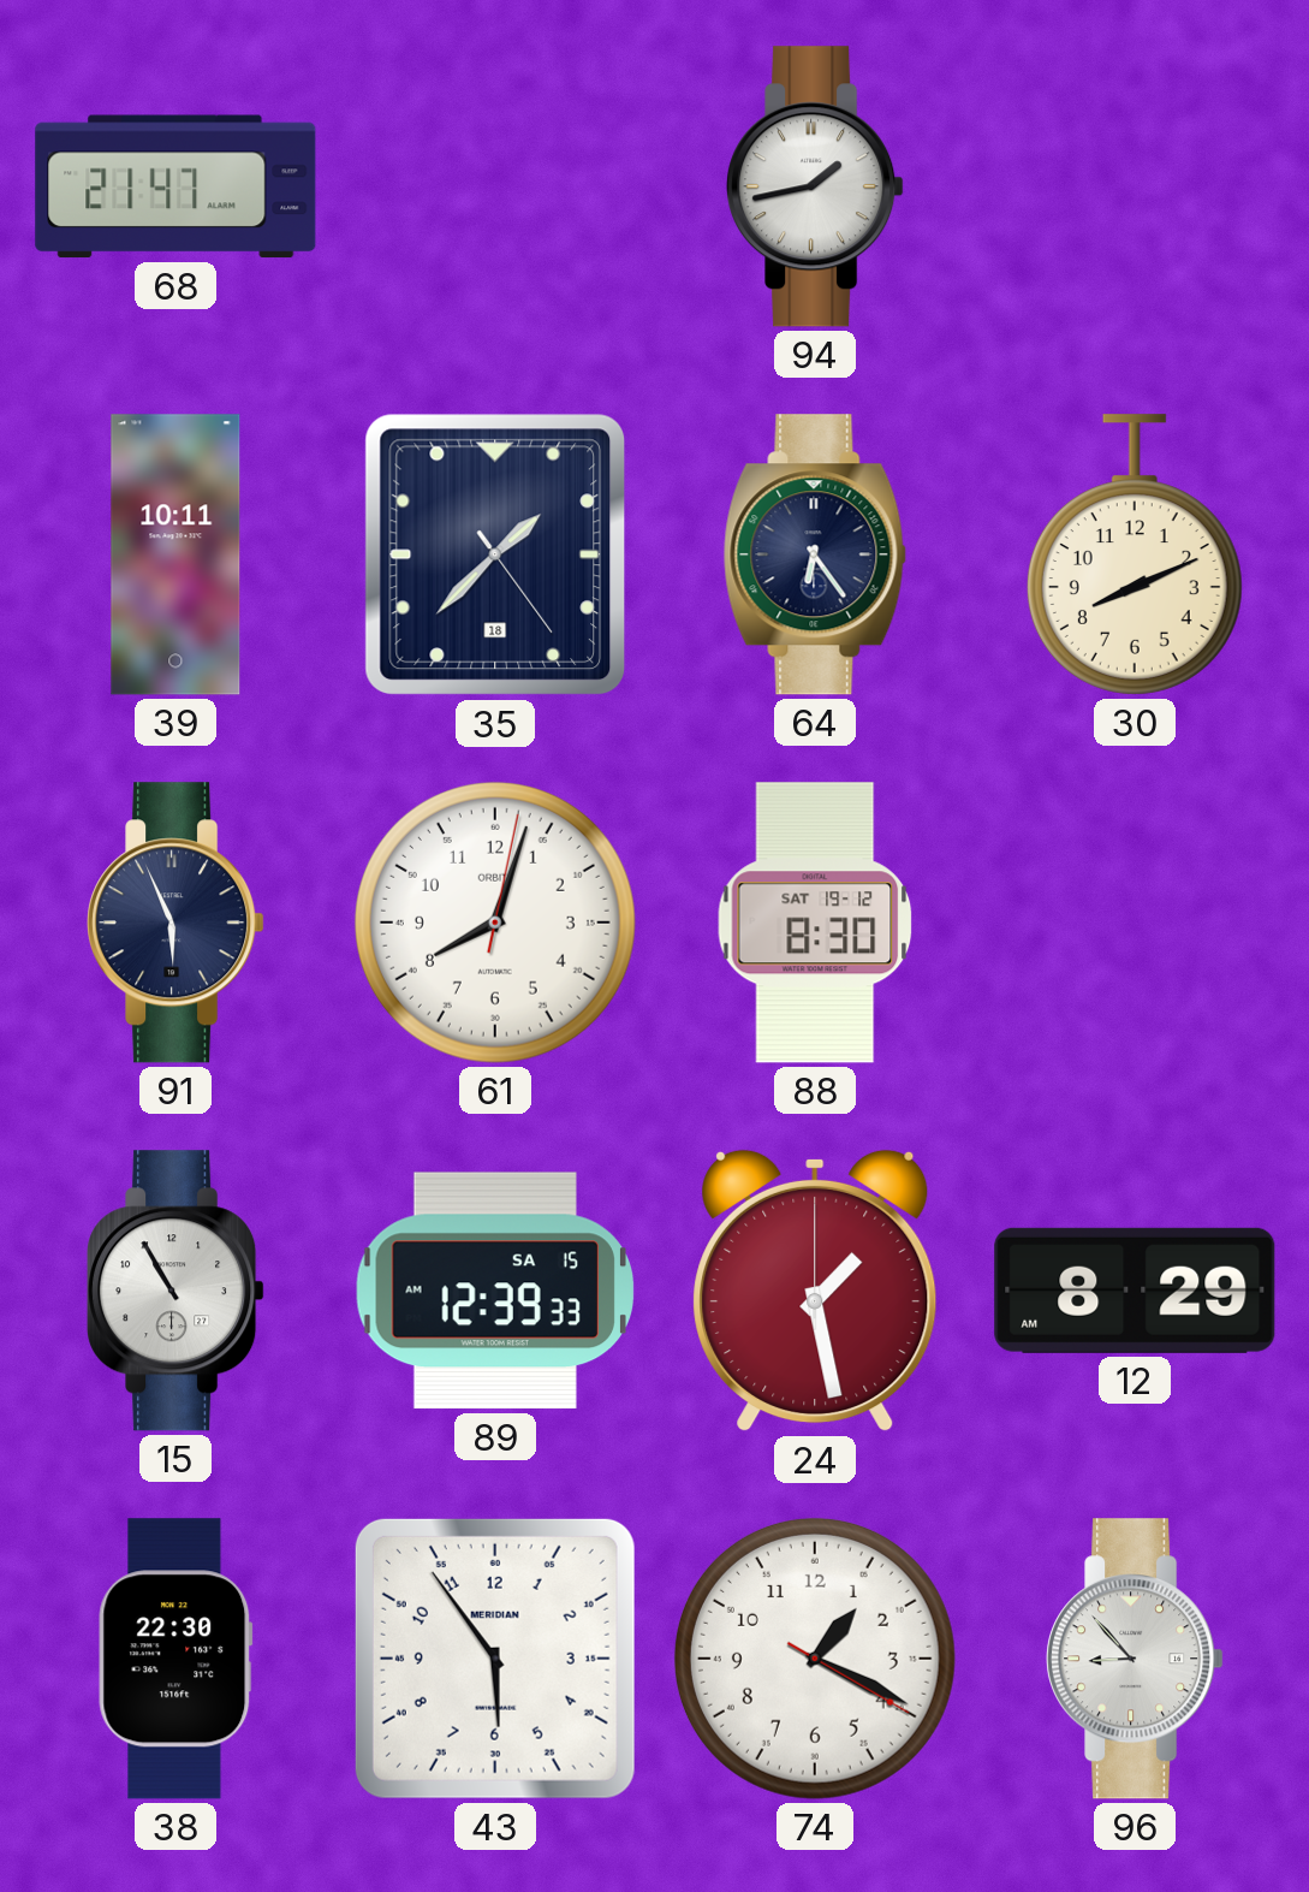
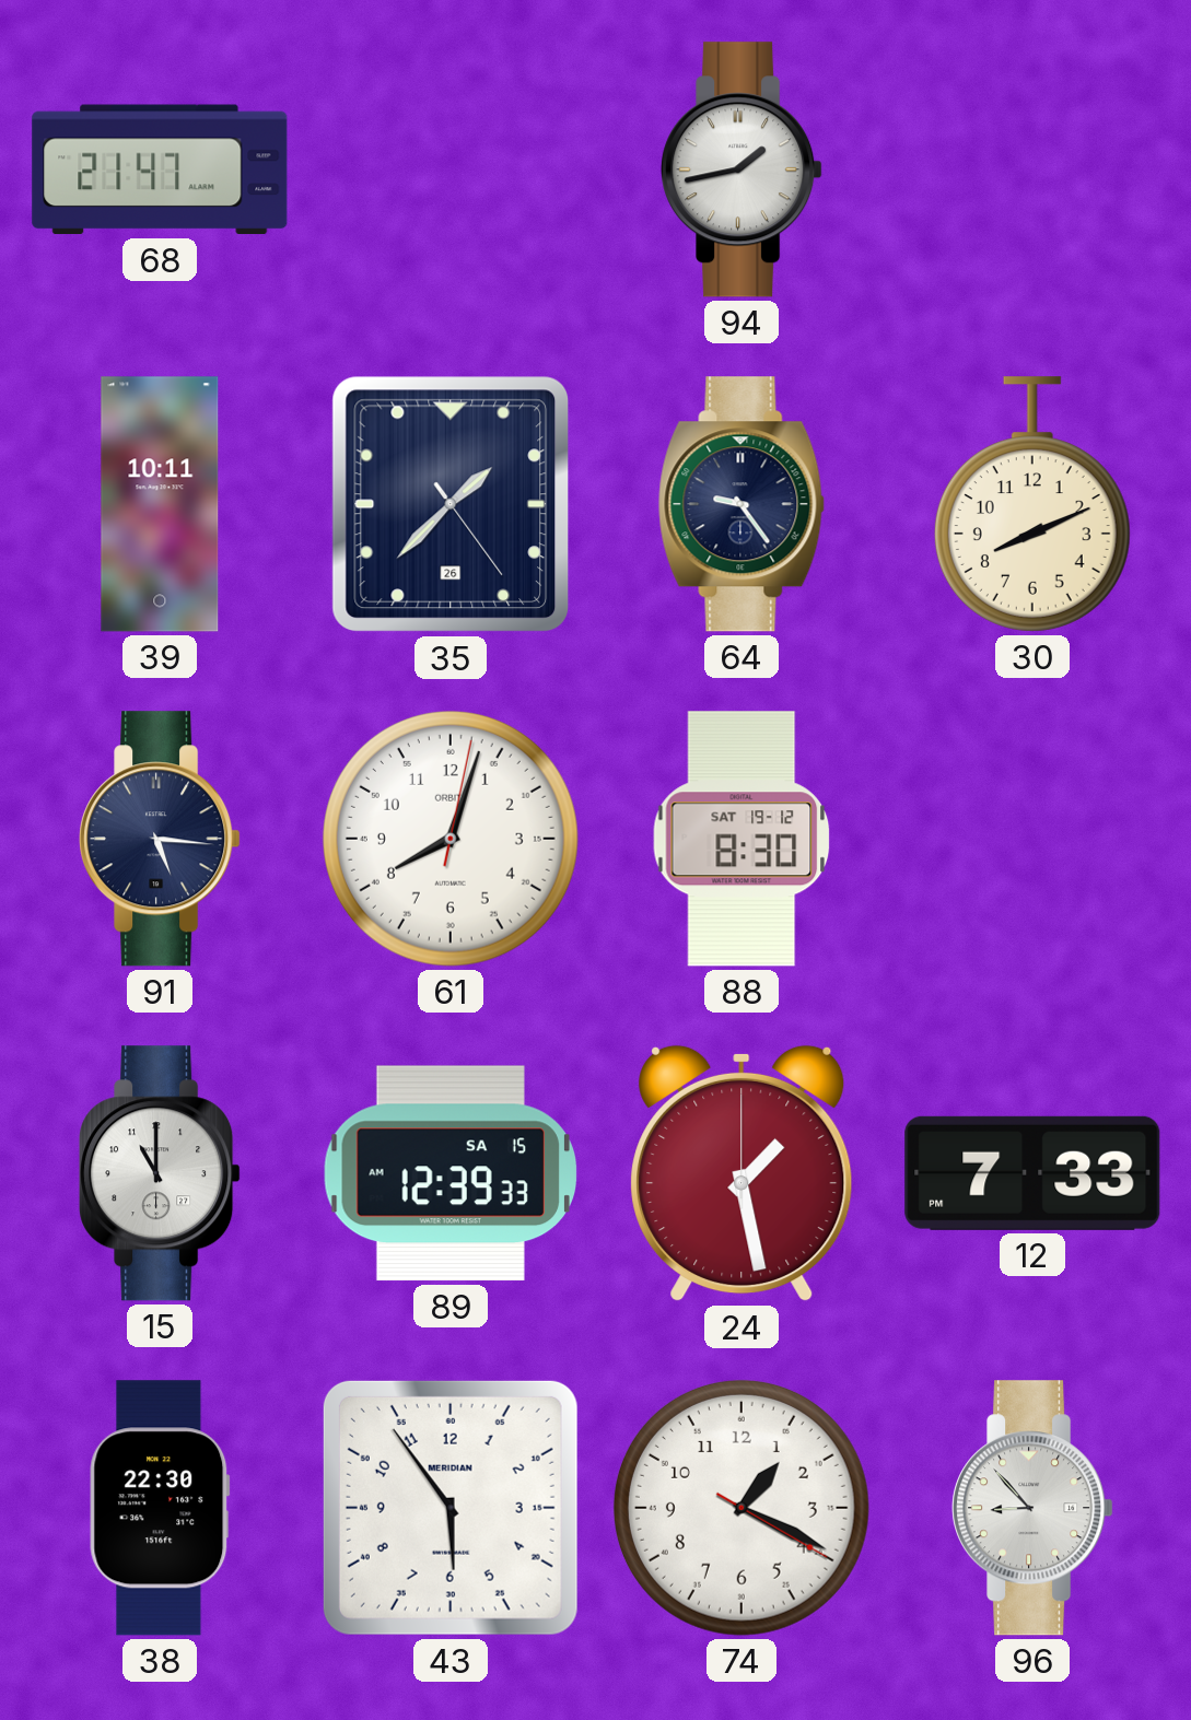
35 date: 18 -> 26 (451, 504)
64: 6:24 -> 9:24 (742, 504)
91: 5:56 -> 5:16 (160, 839)
15: 10:55 -> 11:00 (160, 1173)
12: 8:29 -> 7:33 (1032, 1173)
